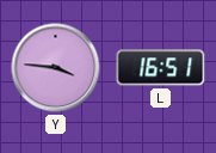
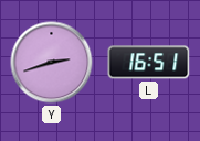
Y: 3:46 -> 2:42 (52, 63)
